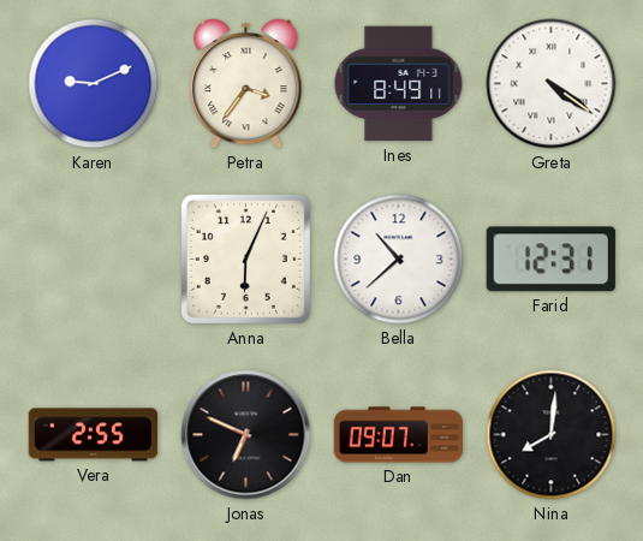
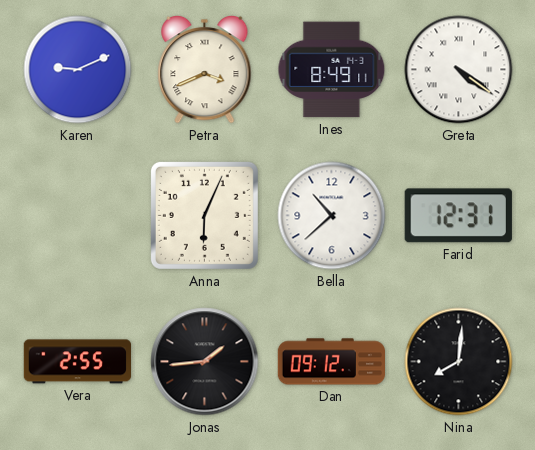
Petra: 3:36 -> 3:41 (205, 69)
Jonas: 6:49 -> 1:44 (205, 362)
Dan: 09:07 -> 09:12 (331, 362)
